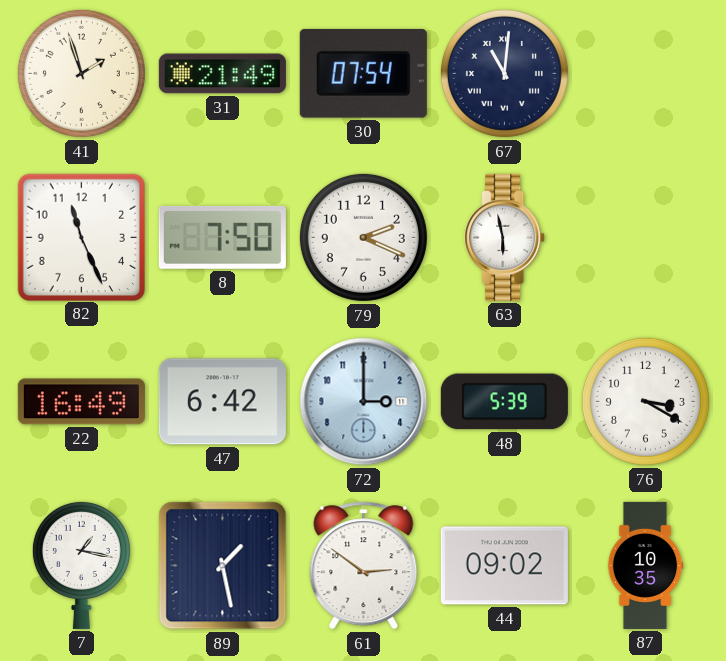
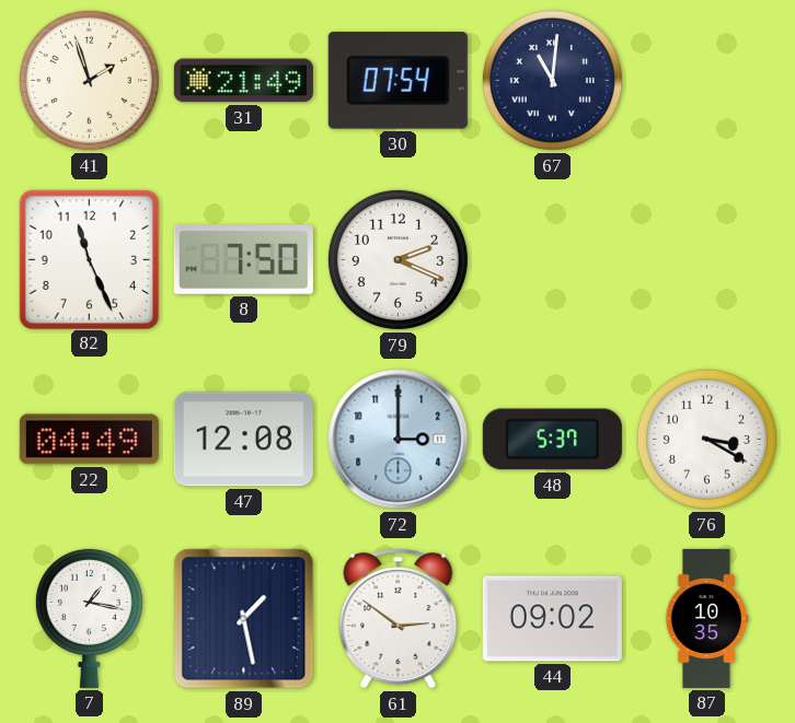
63: 5:58 -> none (505, 237)
22: 16:49 -> 04:49 (89, 440)
47: 6:42 -> 12:08 (243, 440)
48: 5:39 -> 5:37 (552, 440)
